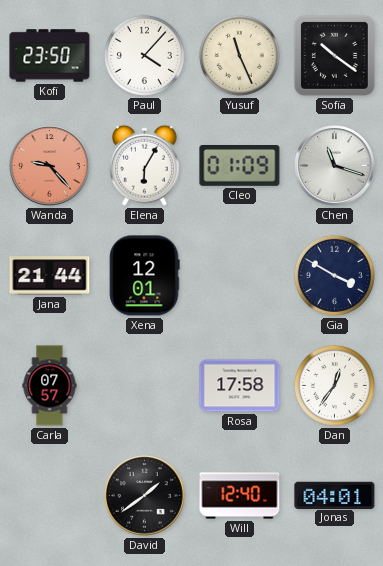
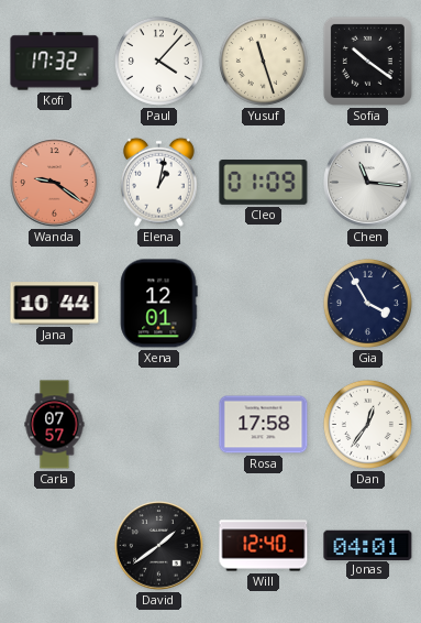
Kofi: 23:50 -> 17:32 (55, 62)
Yusuf: 11:26 -> 11:27 (263, 61)
Wanda: 9:23 -> 9:21 (55, 183)
Elena: 6:05 -> 1:02 (159, 182)
Chen: 11:18 -> 11:16 (368, 183)
Jana: 21:44 -> 10:44 (55, 304)
Gia: 3:50 -> 3:55 (367, 303)
